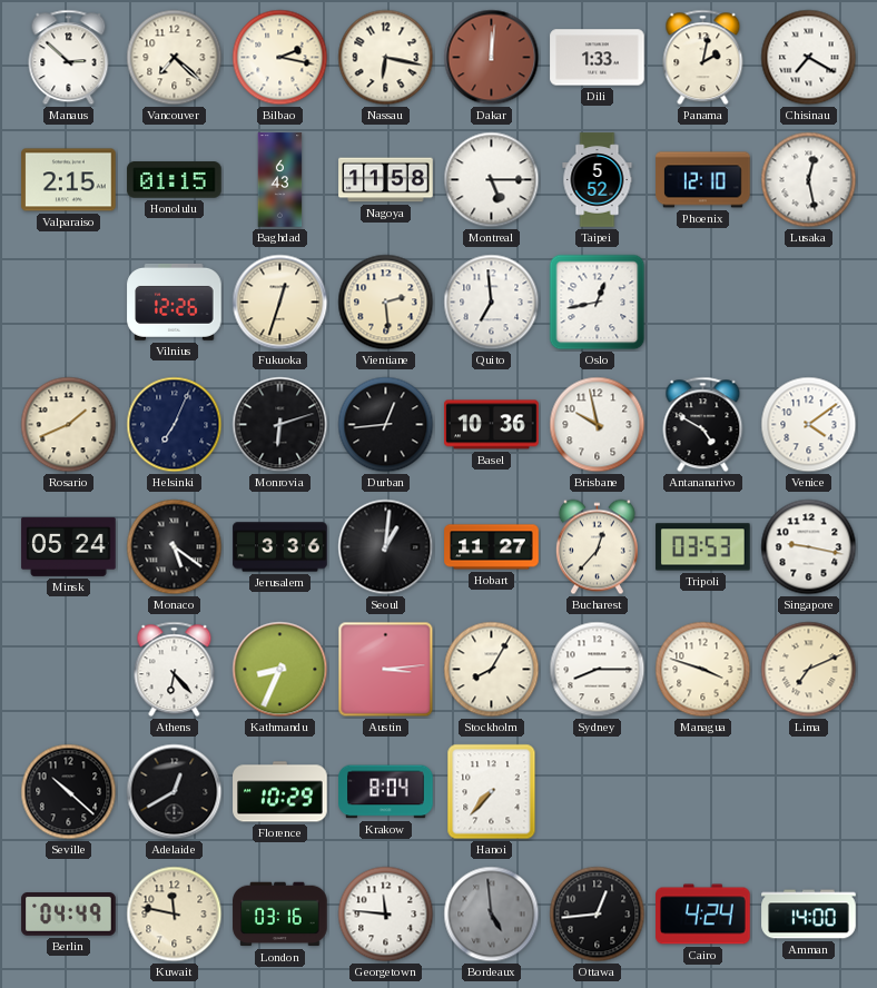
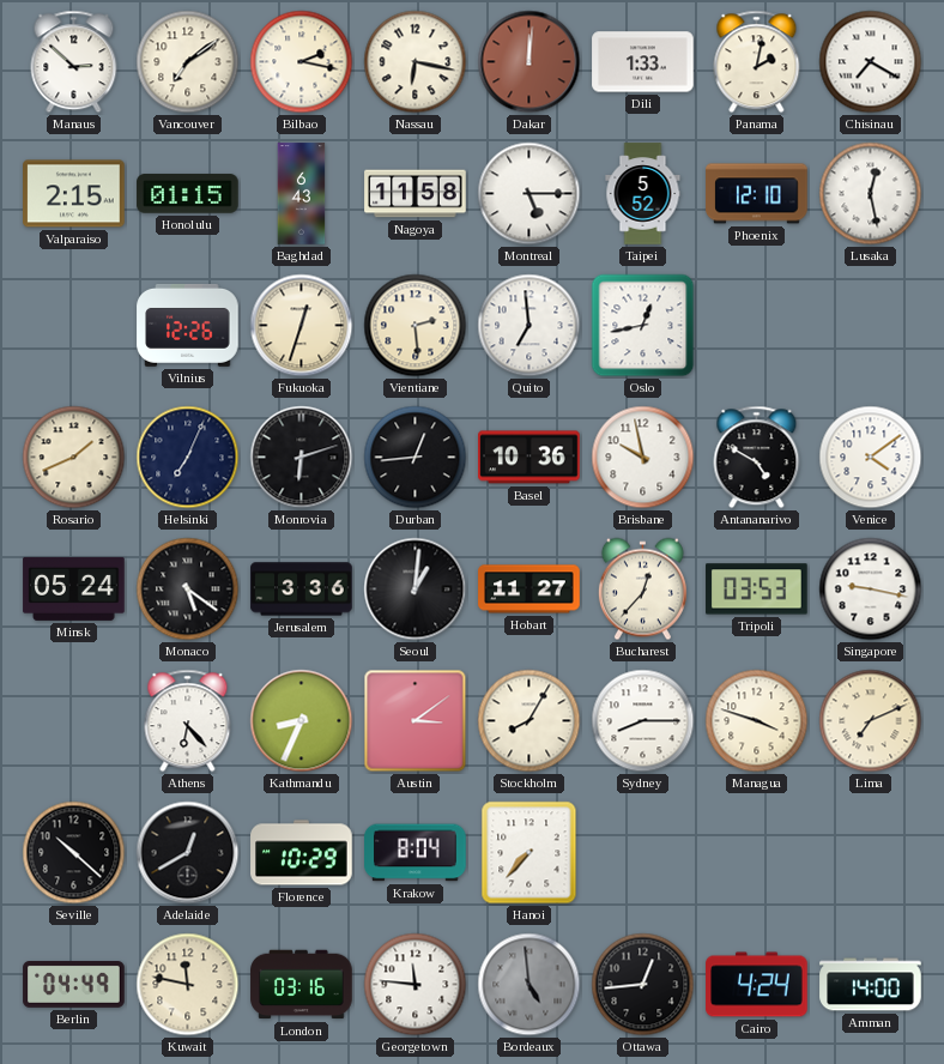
Vancouver: 7:22 -> 7:09 (188, 62)
Austin: 3:14 -> 3:09 (416, 721)
